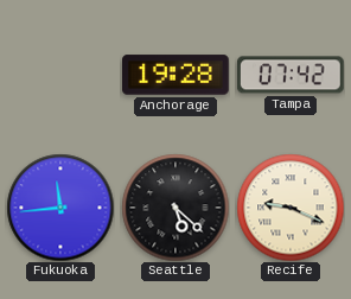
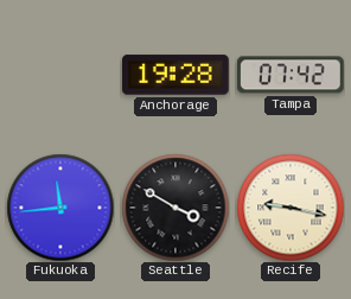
Seattle: 5:22 -> 3:50 (175, 208)
Recife: 9:19 -> 9:17 (291, 208)
